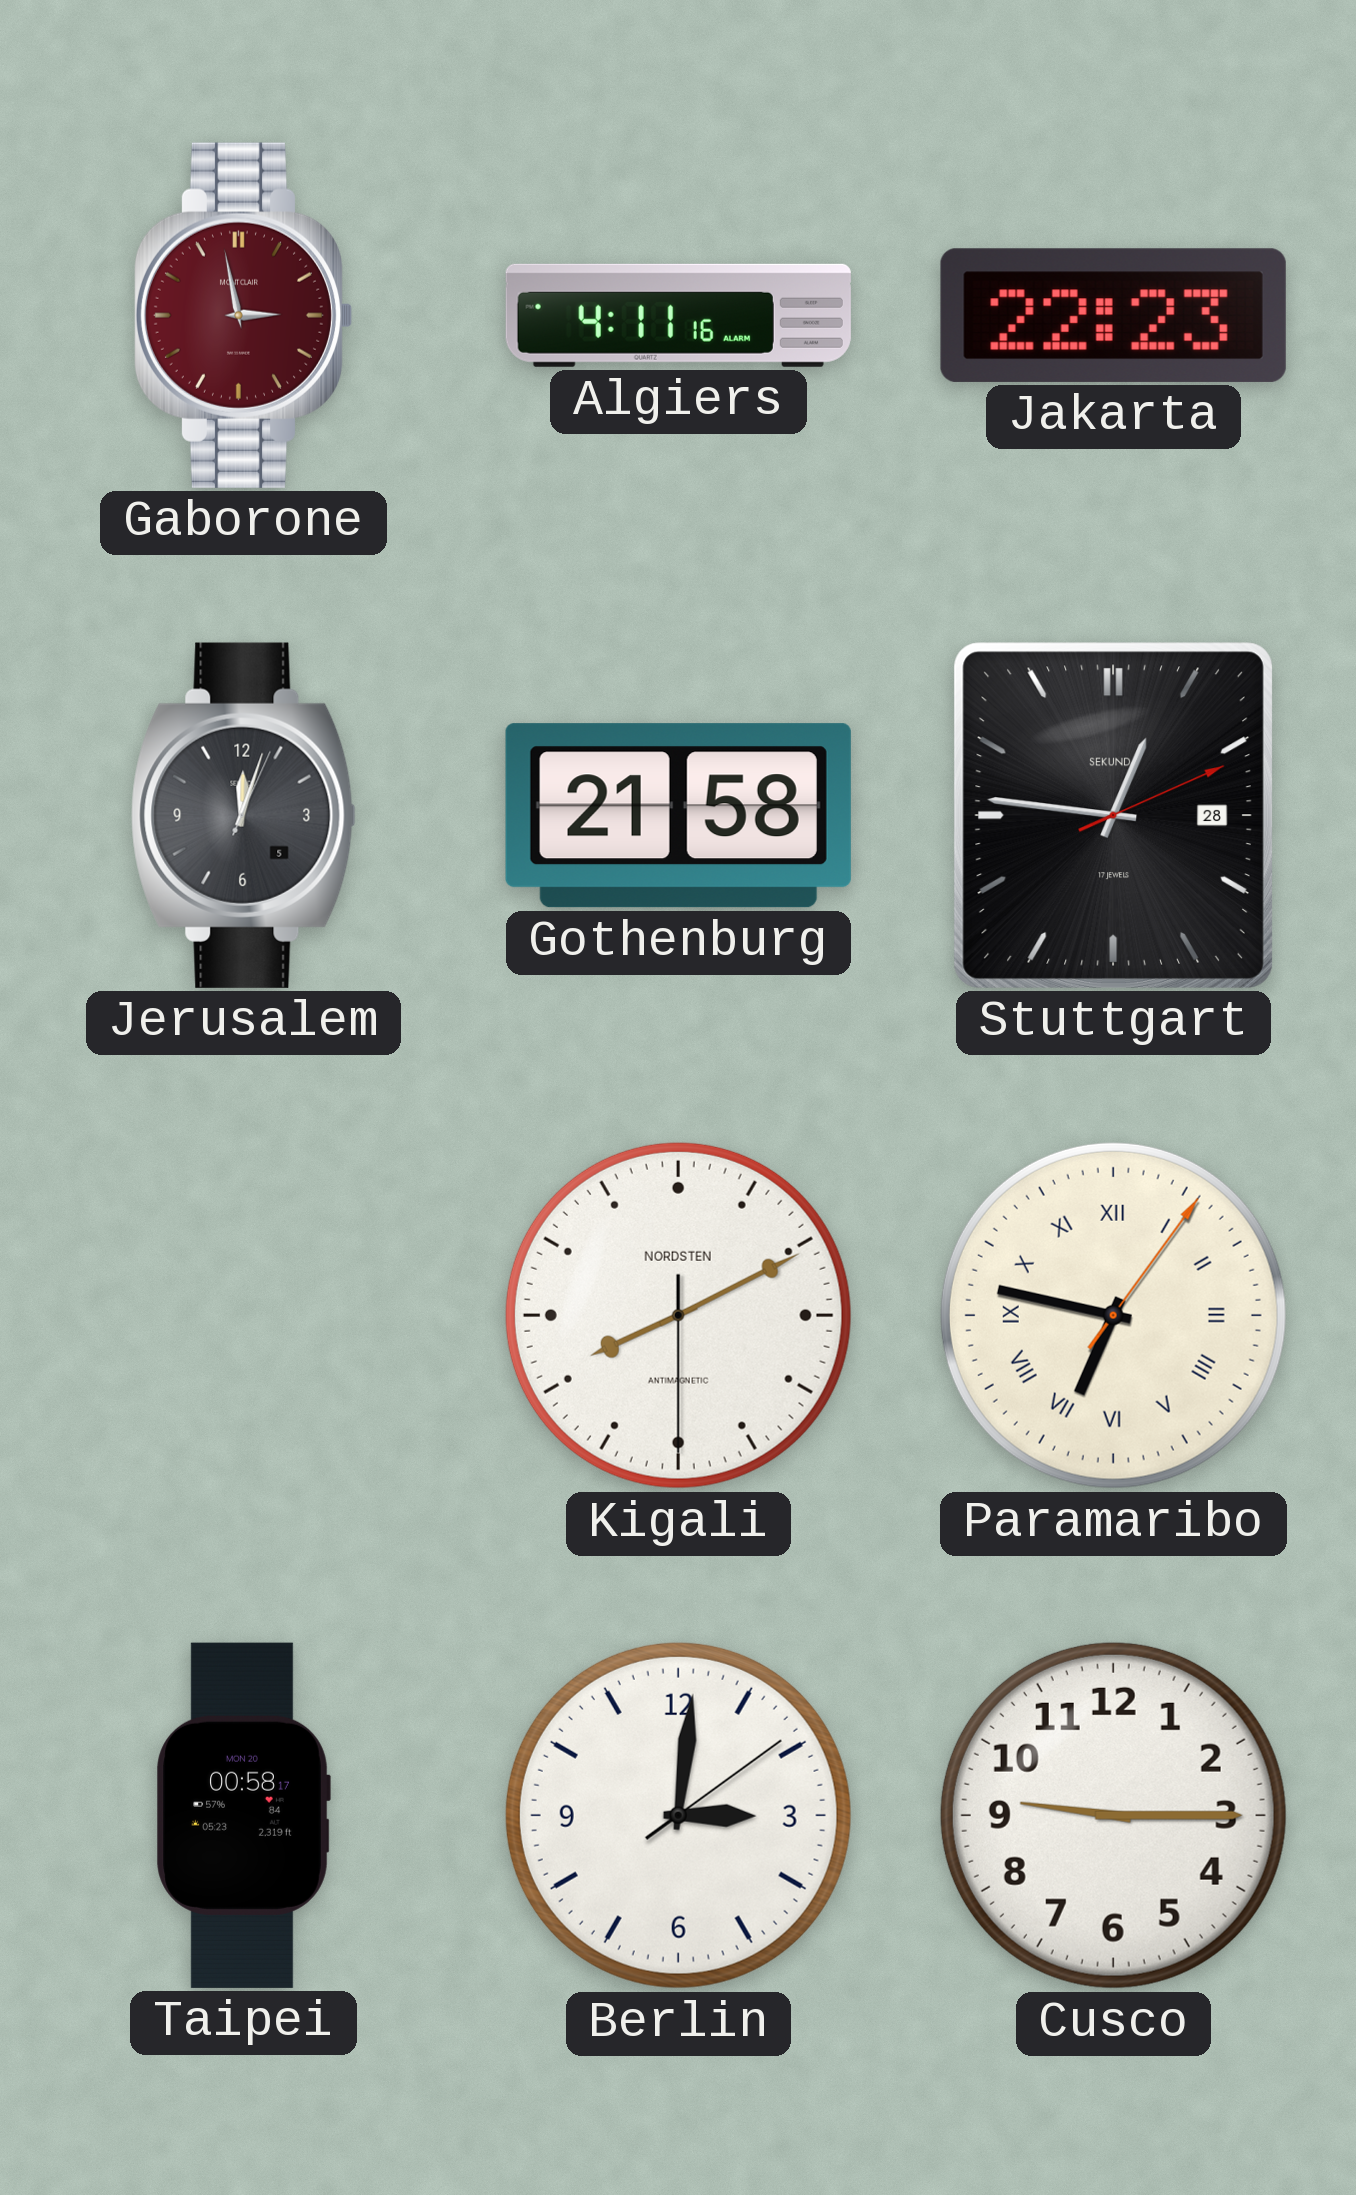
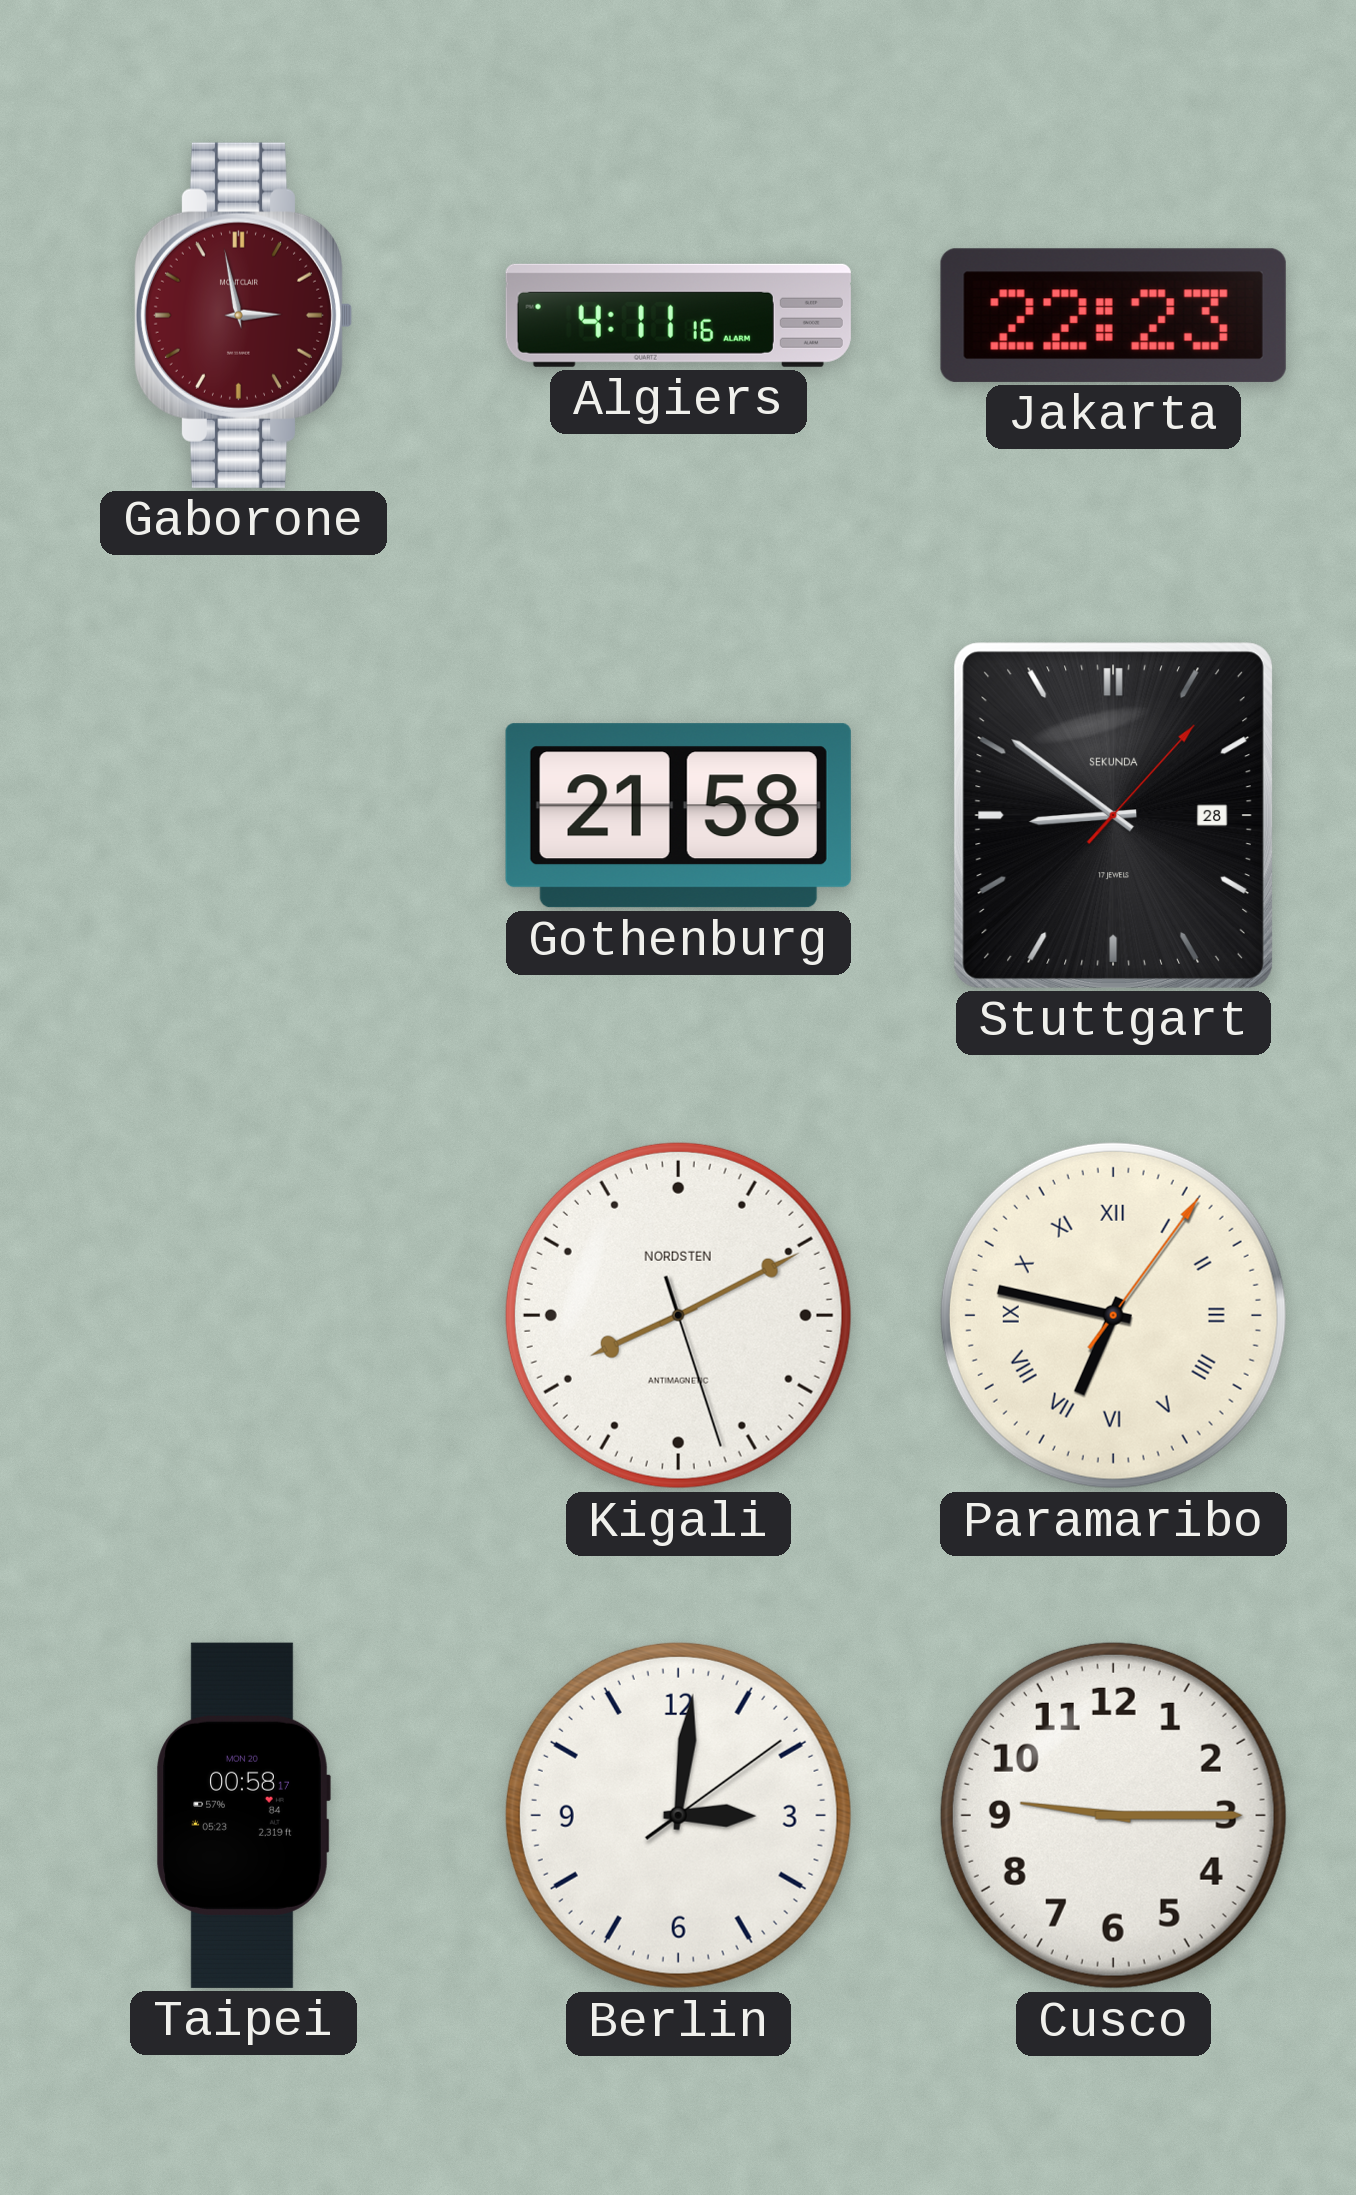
Jerusalem: 12:03 -> none (243, 815)
Stuttgart: 12:46 -> 8:51 (1113, 815)
Kigali: 8:10:30 -> 8:10:27 (678, 1315)
